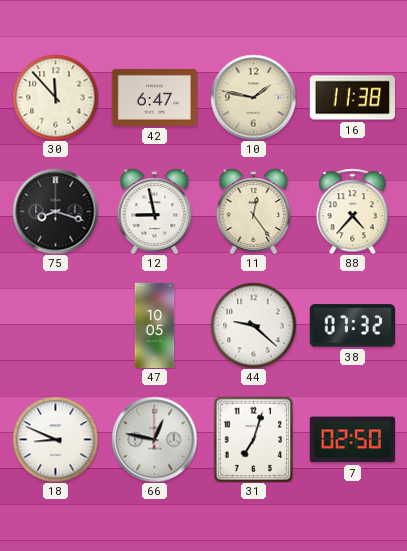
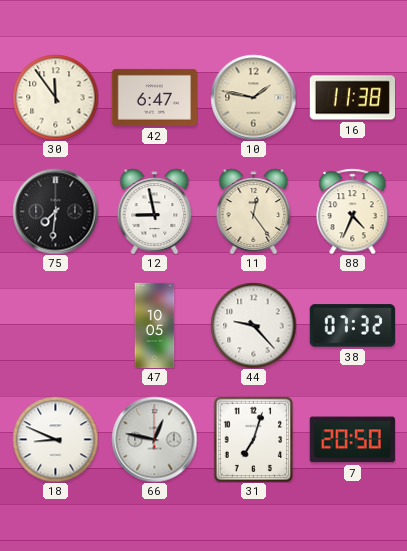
30: 11:53 -> 11:54 (55, 97)
75: 8:18 -> 7:31 (55, 211)
88: 4:37 -> 4:34 (353, 211)
44: 9:22 -> 9:23 (253, 325)
7: 02:50 -> 20:50 (352, 440)
